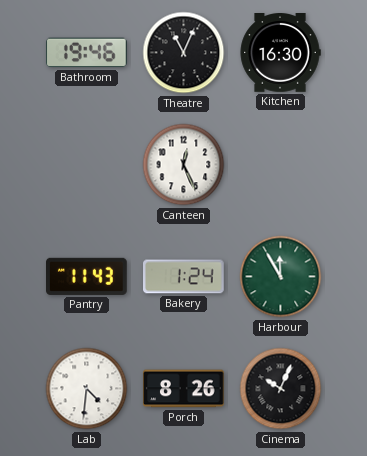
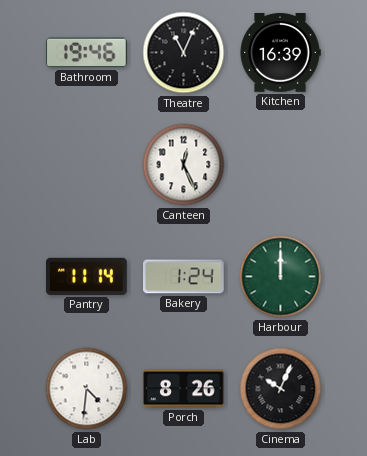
Kitchen: 16:30 -> 16:39 (280, 53)
Pantry: 11:43 -> 11:14 (87, 276)
Harbour: 11:55 -> 12:00 (281, 277)
